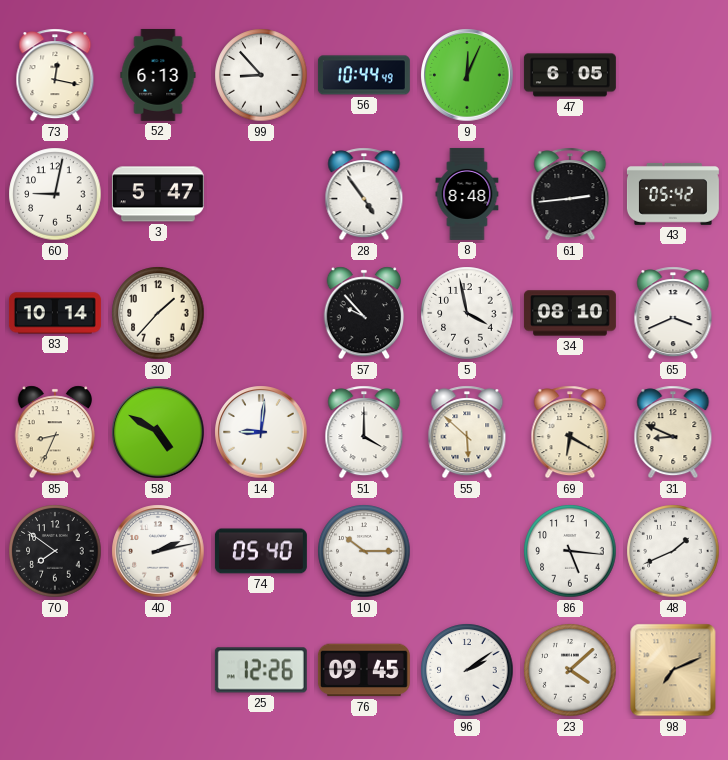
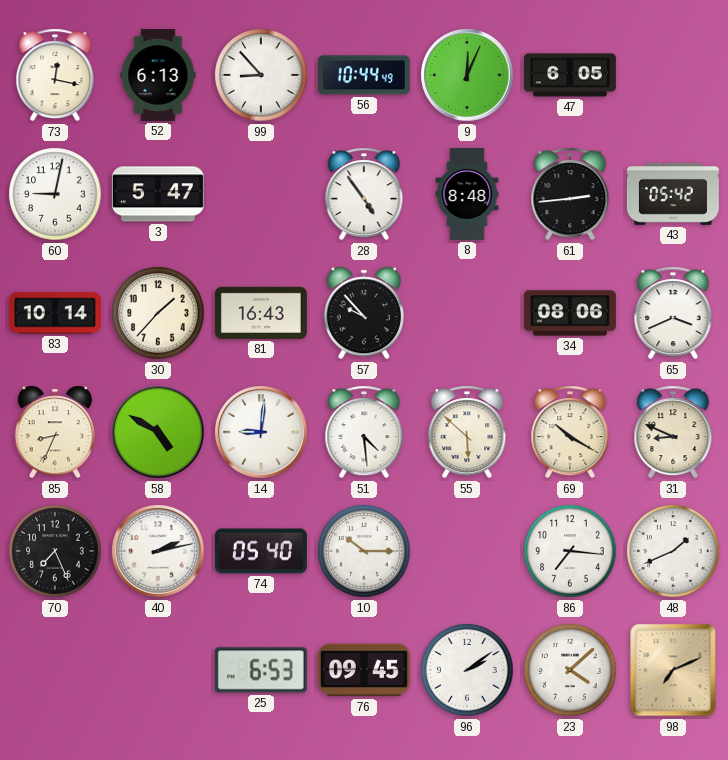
81: none -> 16:43 (261, 313)
5: 3:58 -> none (467, 313)
34: 08:10 -> 08:06 (570, 313)
51: 4:00 -> 4:29 (364, 432)
69: 6:20 -> 10:20 (570, 432)
70: 7:51 -> 7:26 (55, 551)
86: 5:16 -> 7:16 (570, 551)
25: 12:26 -> 6:53 (261, 670)
